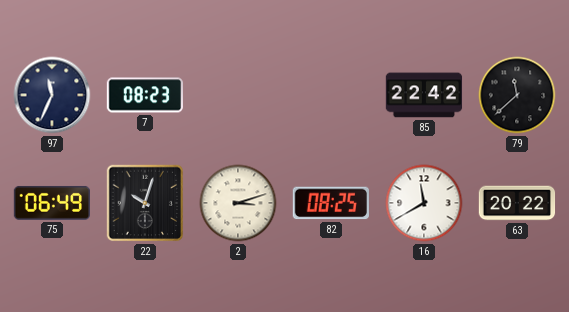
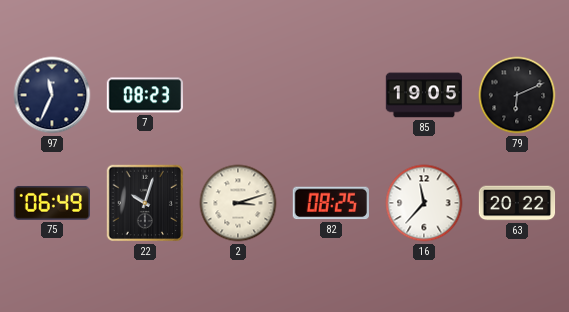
85: 22:42 -> 19:05 (424, 95)
79: 11:38 -> 6:11 (517, 95)
16: 11:40 -> 11:37 (424, 203)
